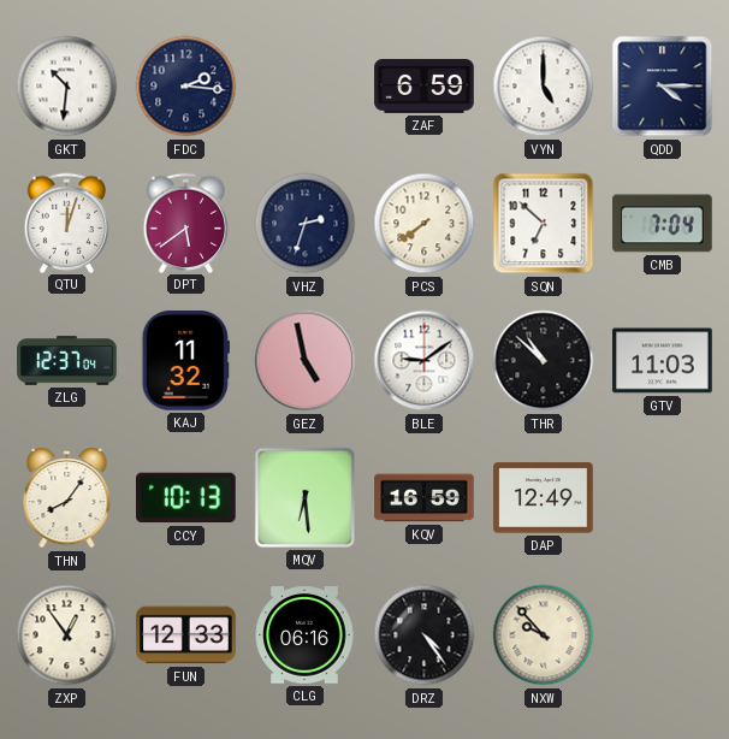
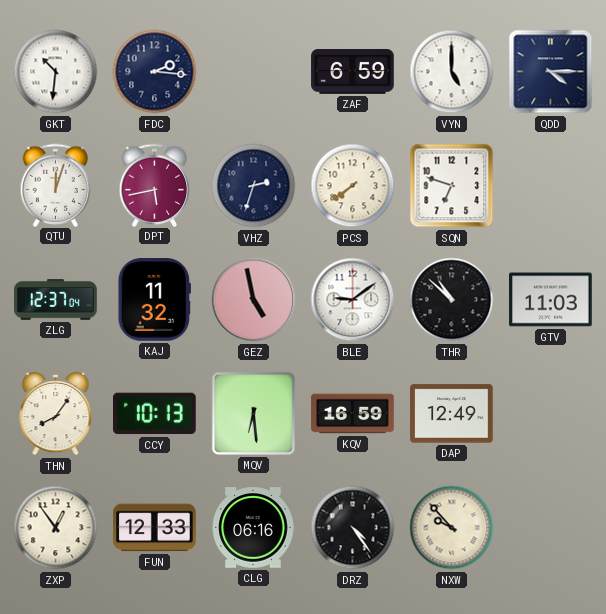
DPT: 5:39 -> 5:43 (155, 185)
SQN: 6:52 -> 6:48 (452, 186)
CMB: 7:04 -> none (663, 224)
